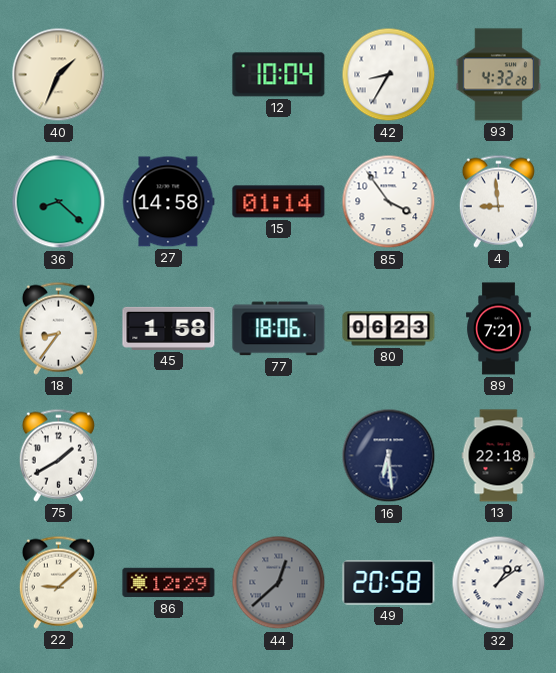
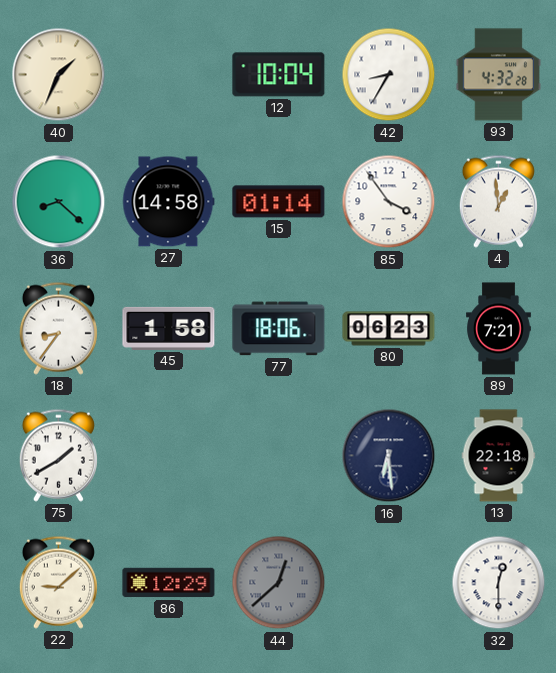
4: 8:59 -> 12:59 (498, 201)
49: 20:58 -> none (389, 583)
32: 1:09 -> 12:30 (499, 583)
